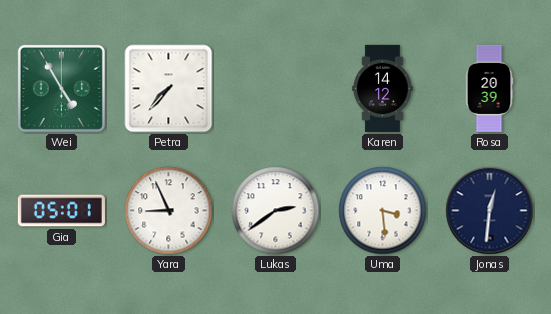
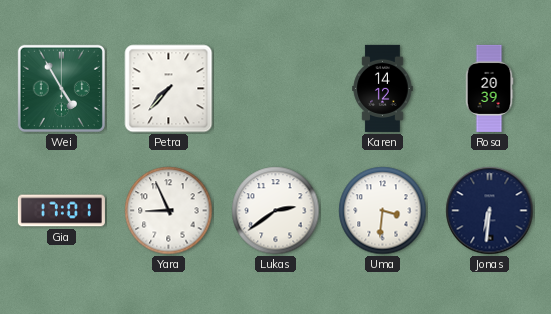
Gia: 05:01 -> 17:01 (61, 211)
Uma: 3:29 -> 3:31 (383, 211)
Jonas: 12:31 -> 6:31 (490, 211)
